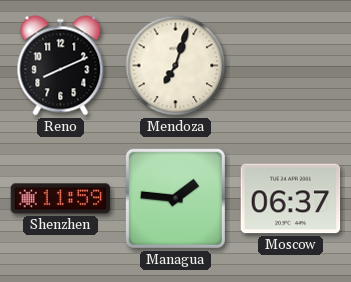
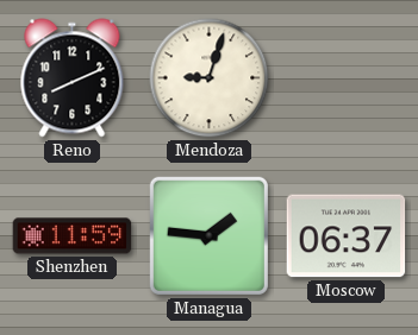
Mendoza: 7:03 -> 9:03 (210, 78)
